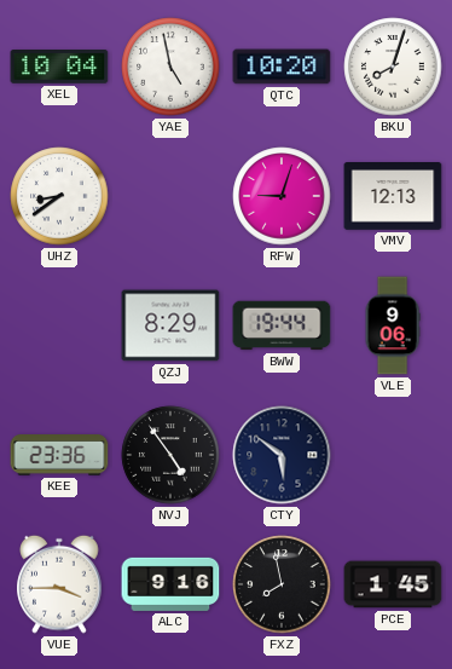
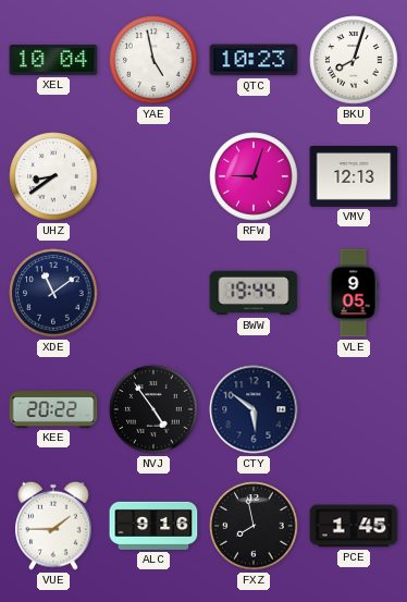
QTC: 10:20 -> 10:23 (254, 60)
XDE: none -> 11:09 (53, 293)
QZJ: 8:29 -> none (170, 325)
VLE: 9:06 -> 9:05 (354, 293)
KEE: 23:36 -> 20:22 (53, 409)
VUE: 3:45 -> 1:45 (53, 526)
